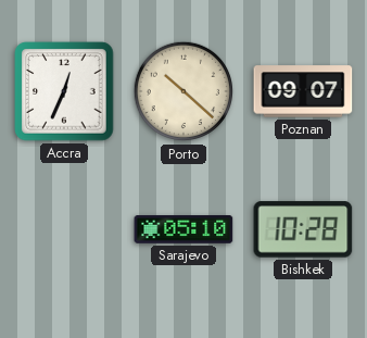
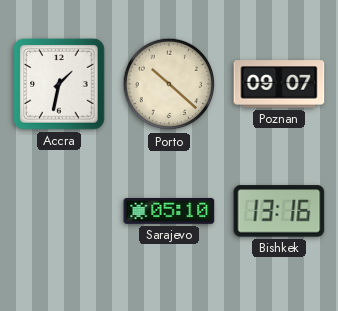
Accra: 12:34 -> 1:32 (59, 84)
Bishkek: 10:28 -> 13:16 (279, 211)
